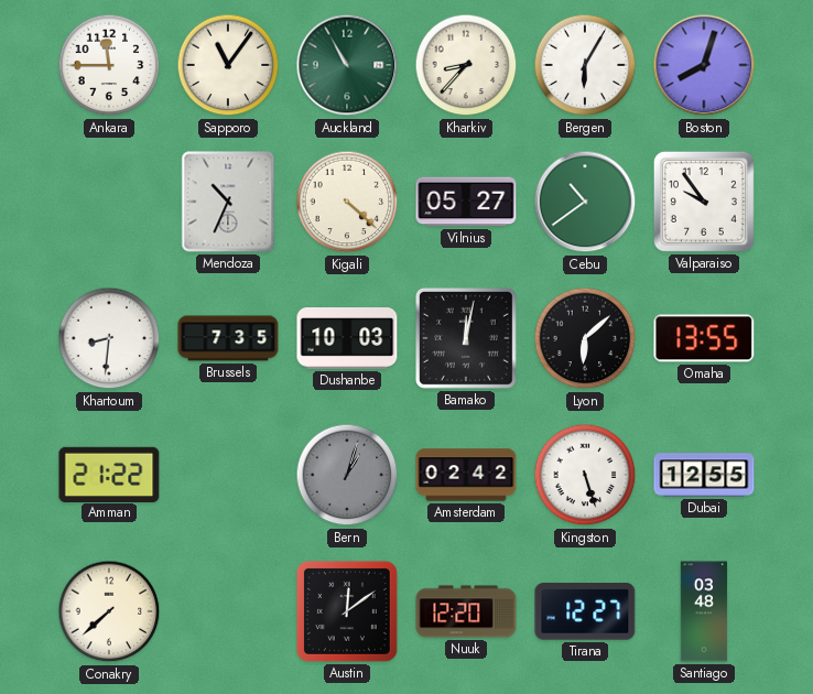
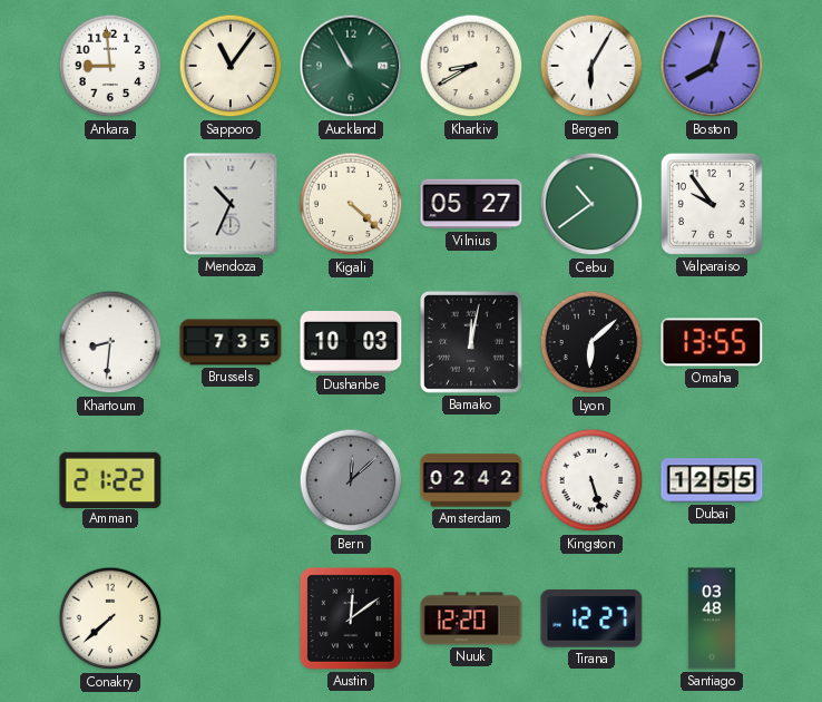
Ankara: 11:45 -> 8:59 (110, 66)
Kharkiv: 8:37 -> 8:40 (471, 66)
Bern: 1:03 -> 12:08 (351, 480)
